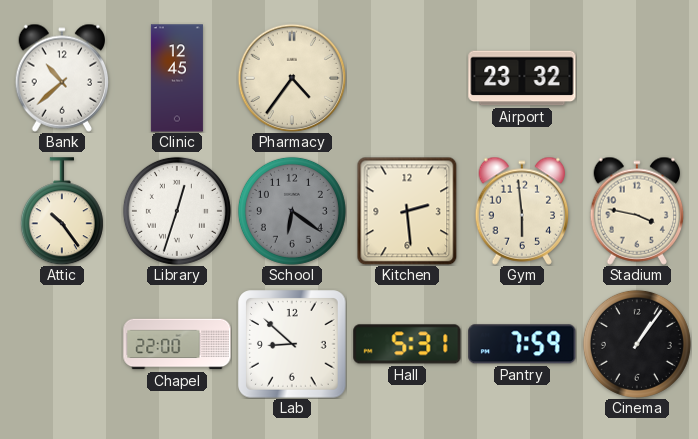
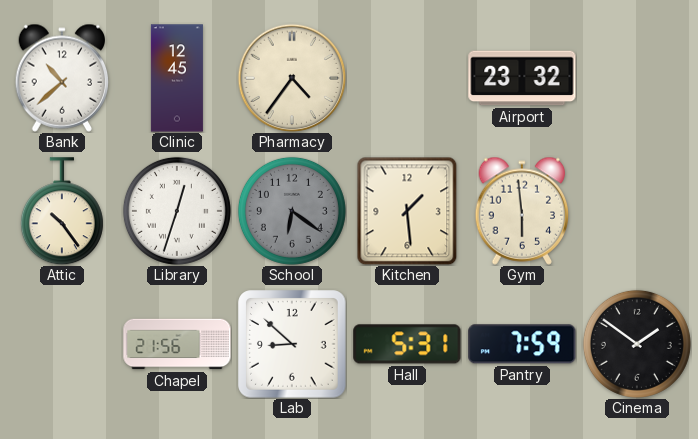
Kitchen: 2:29 -> 1:29 (407, 211)
Stadium: 3:47 -> none (637, 211)
Chapel: 22:00 -> 21:56 (177, 344)
Cinema: 1:06 -> 1:51 (637, 344)
